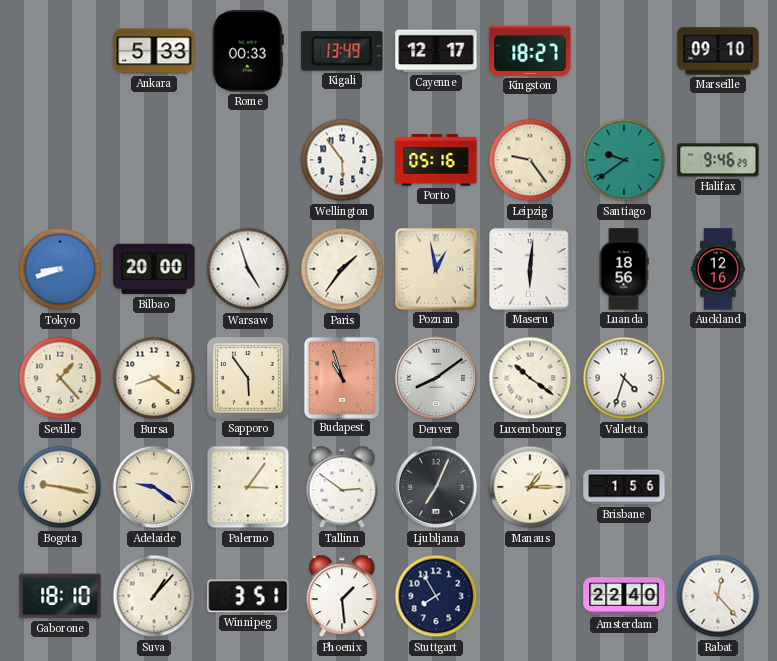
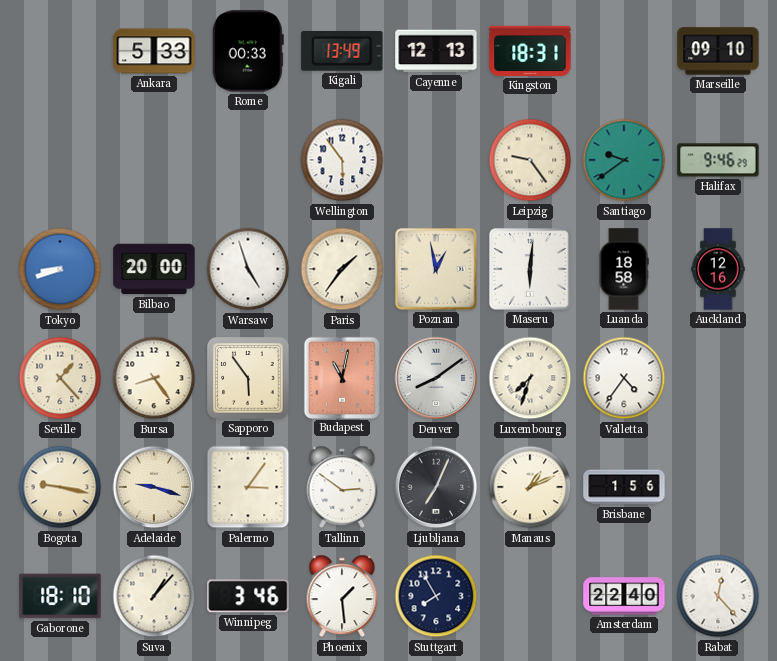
Cayenne: 12:17 -> 12:13 (436, 51)
Kingston: 18:27 -> 18:31 (530, 51)
Porto: 05:16 -> none (436, 160)
Luanda: 18:56 -> 18:58 (624, 269)
Bursa: 8:21 -> 8:24 (154, 378)
Budapest: 10:57 -> 11:02 (341, 377)
Luxembourg: 10:21 -> 7:33 (530, 378)
Valletta: 4:33 -> 4:36 (624, 378)
Adelaide: 9:21 -> 9:18 (154, 487)
Manaus: 1:15 -> 1:11 (530, 487)
Winnipeg: 3:51 -> 3:46 (248, 596)
